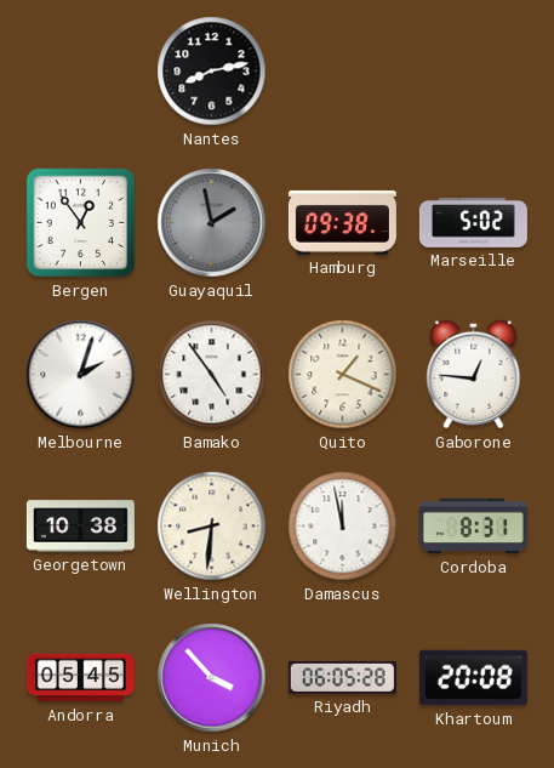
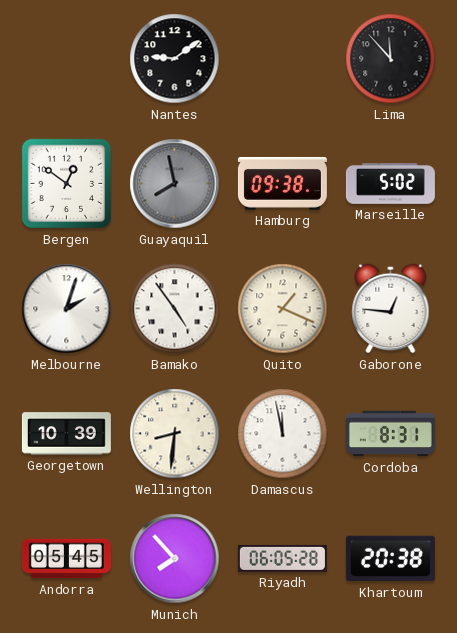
Nantes: 8:13 -> 9:09 (175, 59)
Lima: none -> 11:53 (391, 59)
Bergen: 12:54 -> 12:51 (67, 184)
Guayaquil: 1:58 -> 7:58 (175, 184)
Georgetown: 10:38 -> 10:39 (66, 434)
Munich: 3:53 -> 7:53 (175, 559)
Khartoum: 20:08 -> 20:38 (390, 559)
